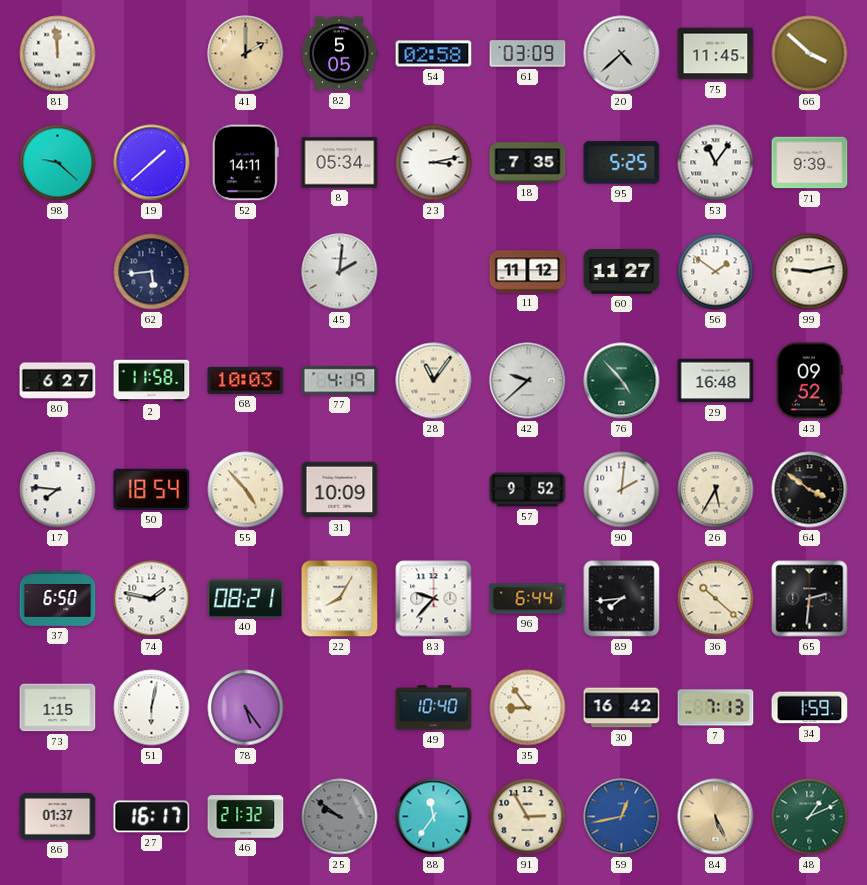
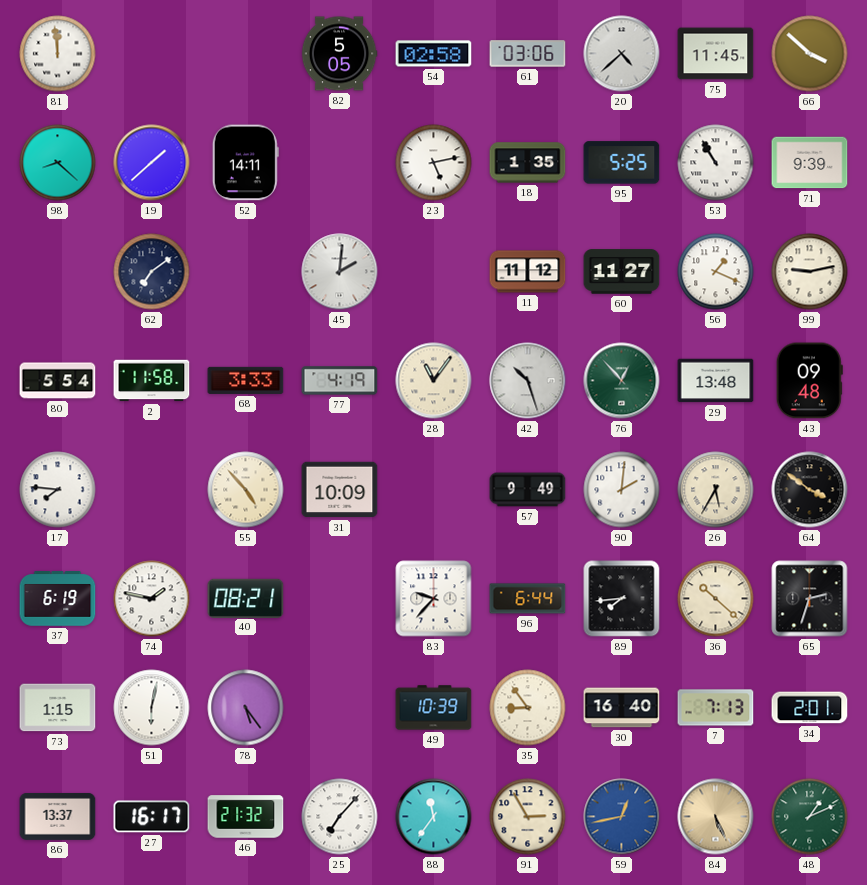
41: 2:00 -> none (246, 54)
61: 03:09 -> 03:06 (528, 54)
98: 9:22 -> 8:22 (58, 163)
8: 05:34 -> none (340, 163)
23: 3:13 -> 5:13 (434, 163)
18: 7:35 -> 1:35 (528, 163)
53: 11:06 -> 10:55 (716, 163)
62: 5:44 -> 7:09 (152, 272)
56: 1:51 -> 1:19 (716, 272)
80: 6:27 -> 5:54 (58, 381)
68: 10:03 -> 3:33 (246, 380)
42: 9:38 -> 10:27 (528, 381)
76: 4:53 -> 12:53 (622, 381)
29: 16:48 -> 13:48 (716, 381)
43: 09:52 -> 09:48 (809, 381)
50: 18:54 -> none (152, 489)
57: 9:52 -> 9:49 (528, 490)
37: 6:50 -> 6:19 (58, 599)
22: 8:05 -> none (340, 599)
65: 2:31 -> 2:33 (810, 599)
49: 10:40 -> 10:39 (434, 708)
30: 16:42 -> 16:40 (622, 708)
34: 1:59 -> 2:01 (810, 708)
86: 01:37 -> 13:37 (58, 816)
25: 9:51 -> 7:07 (340, 817)
25 dial: grey -> white (340, 817)
